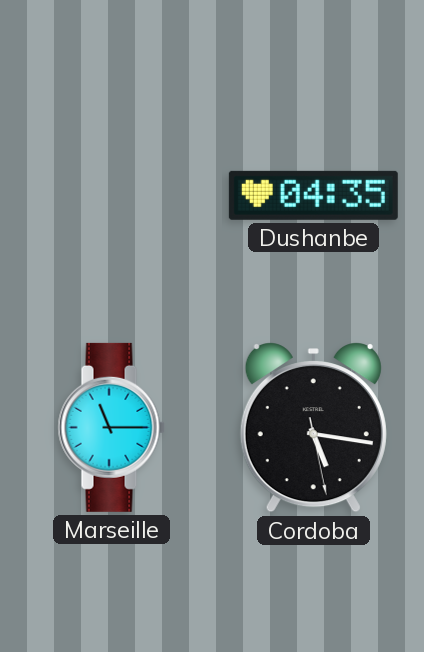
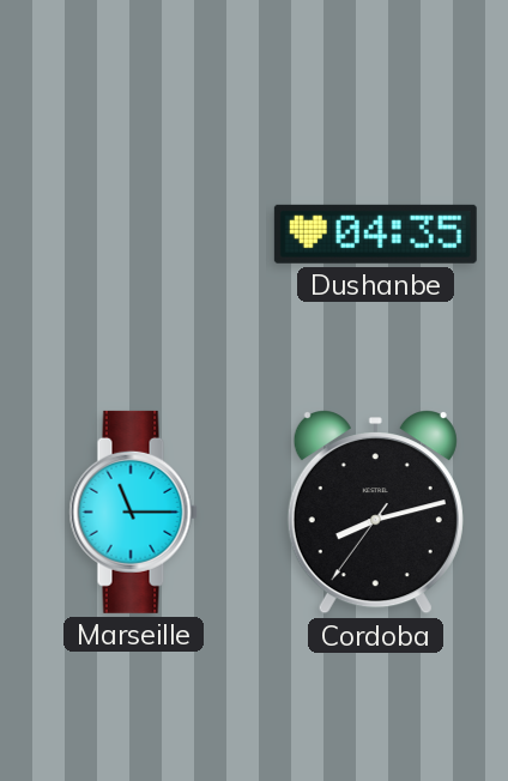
Cordoba: 5:16 -> 8:12 (375, 513)
